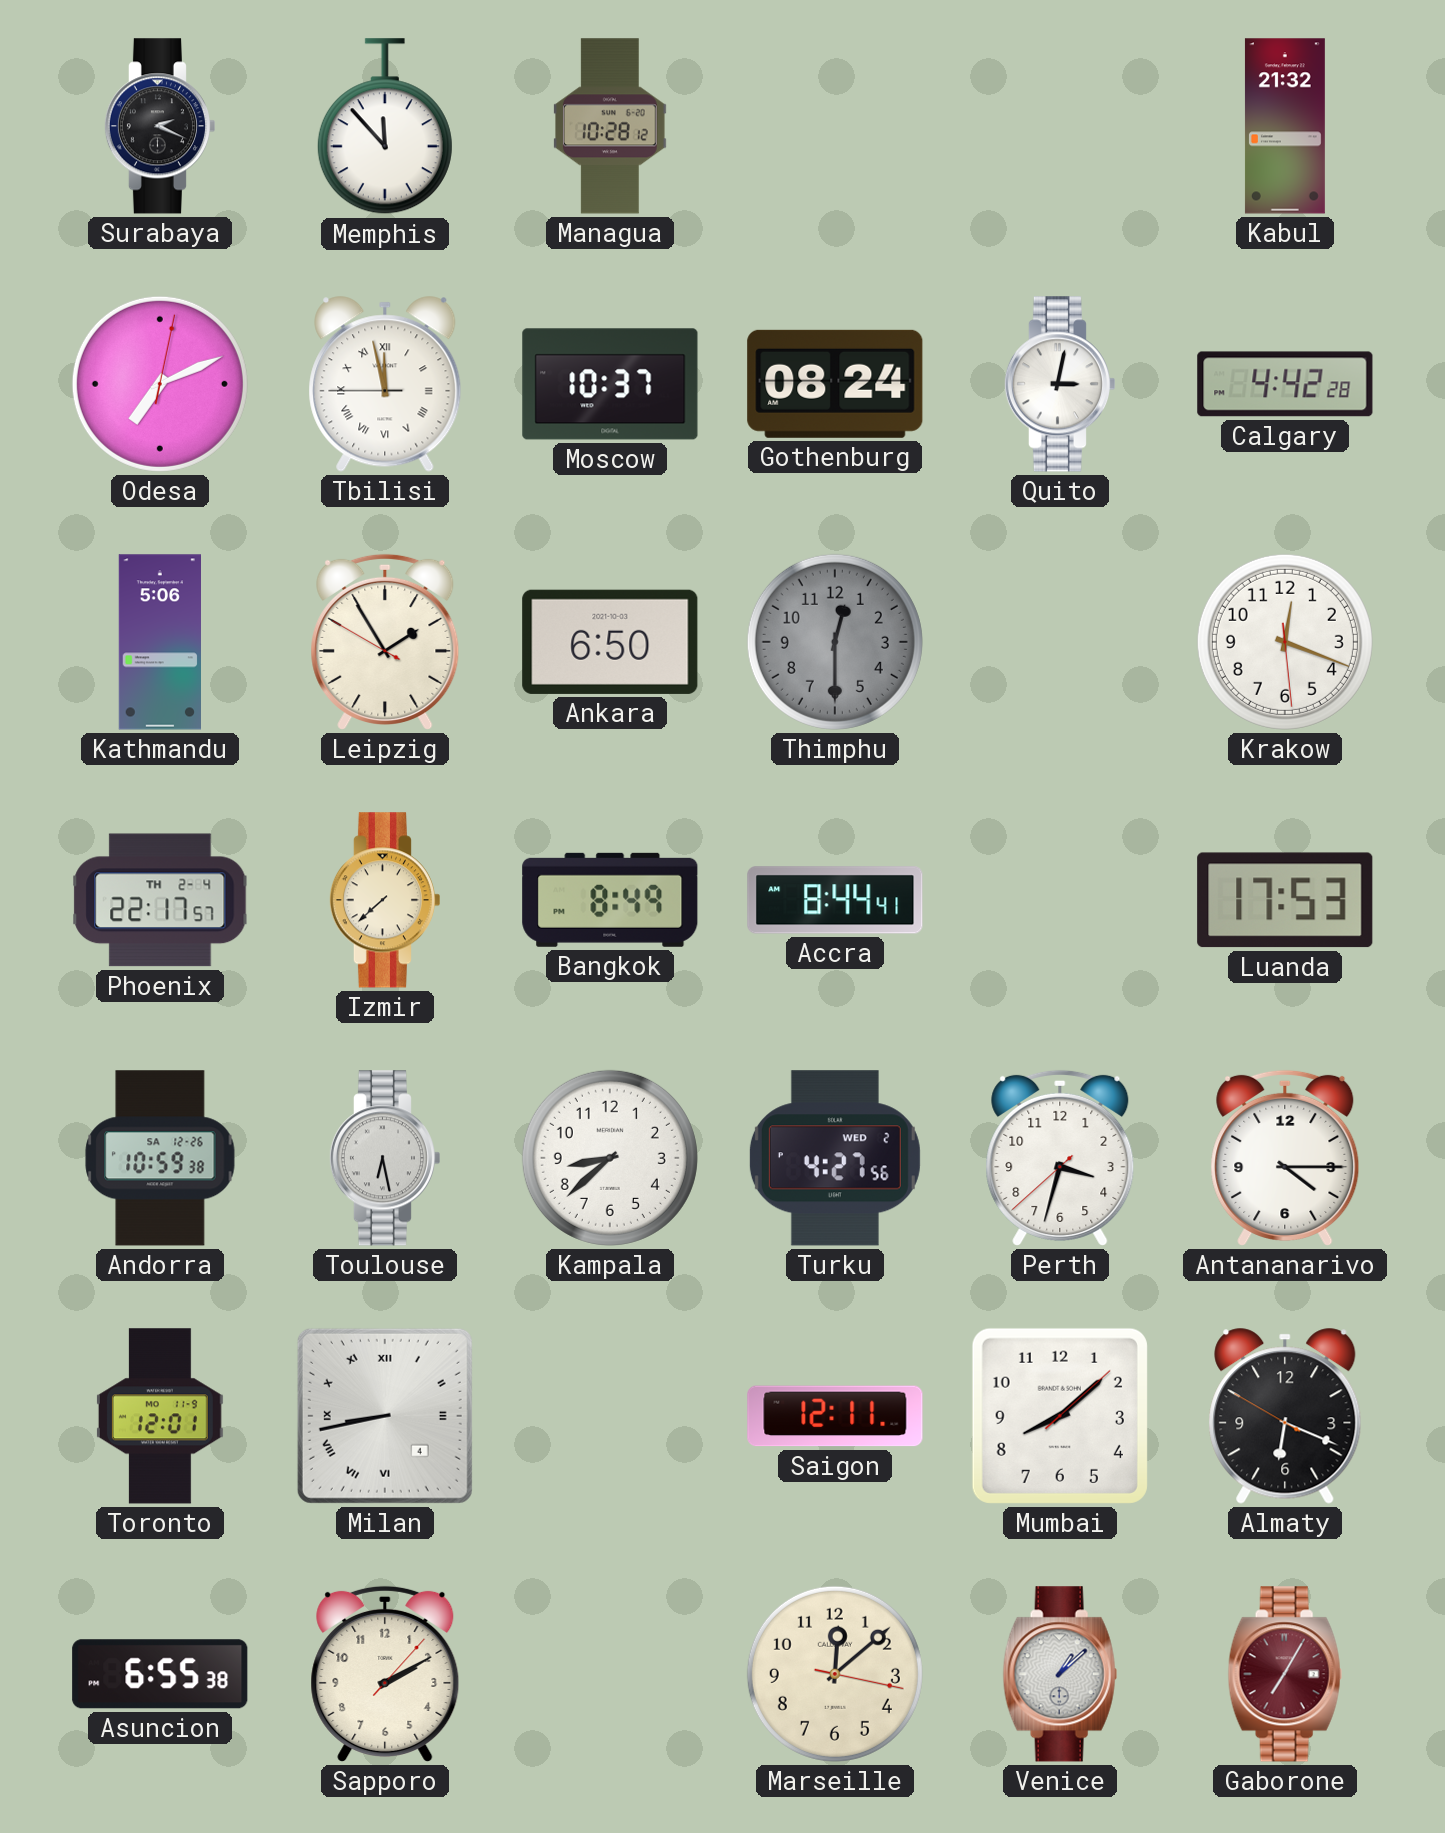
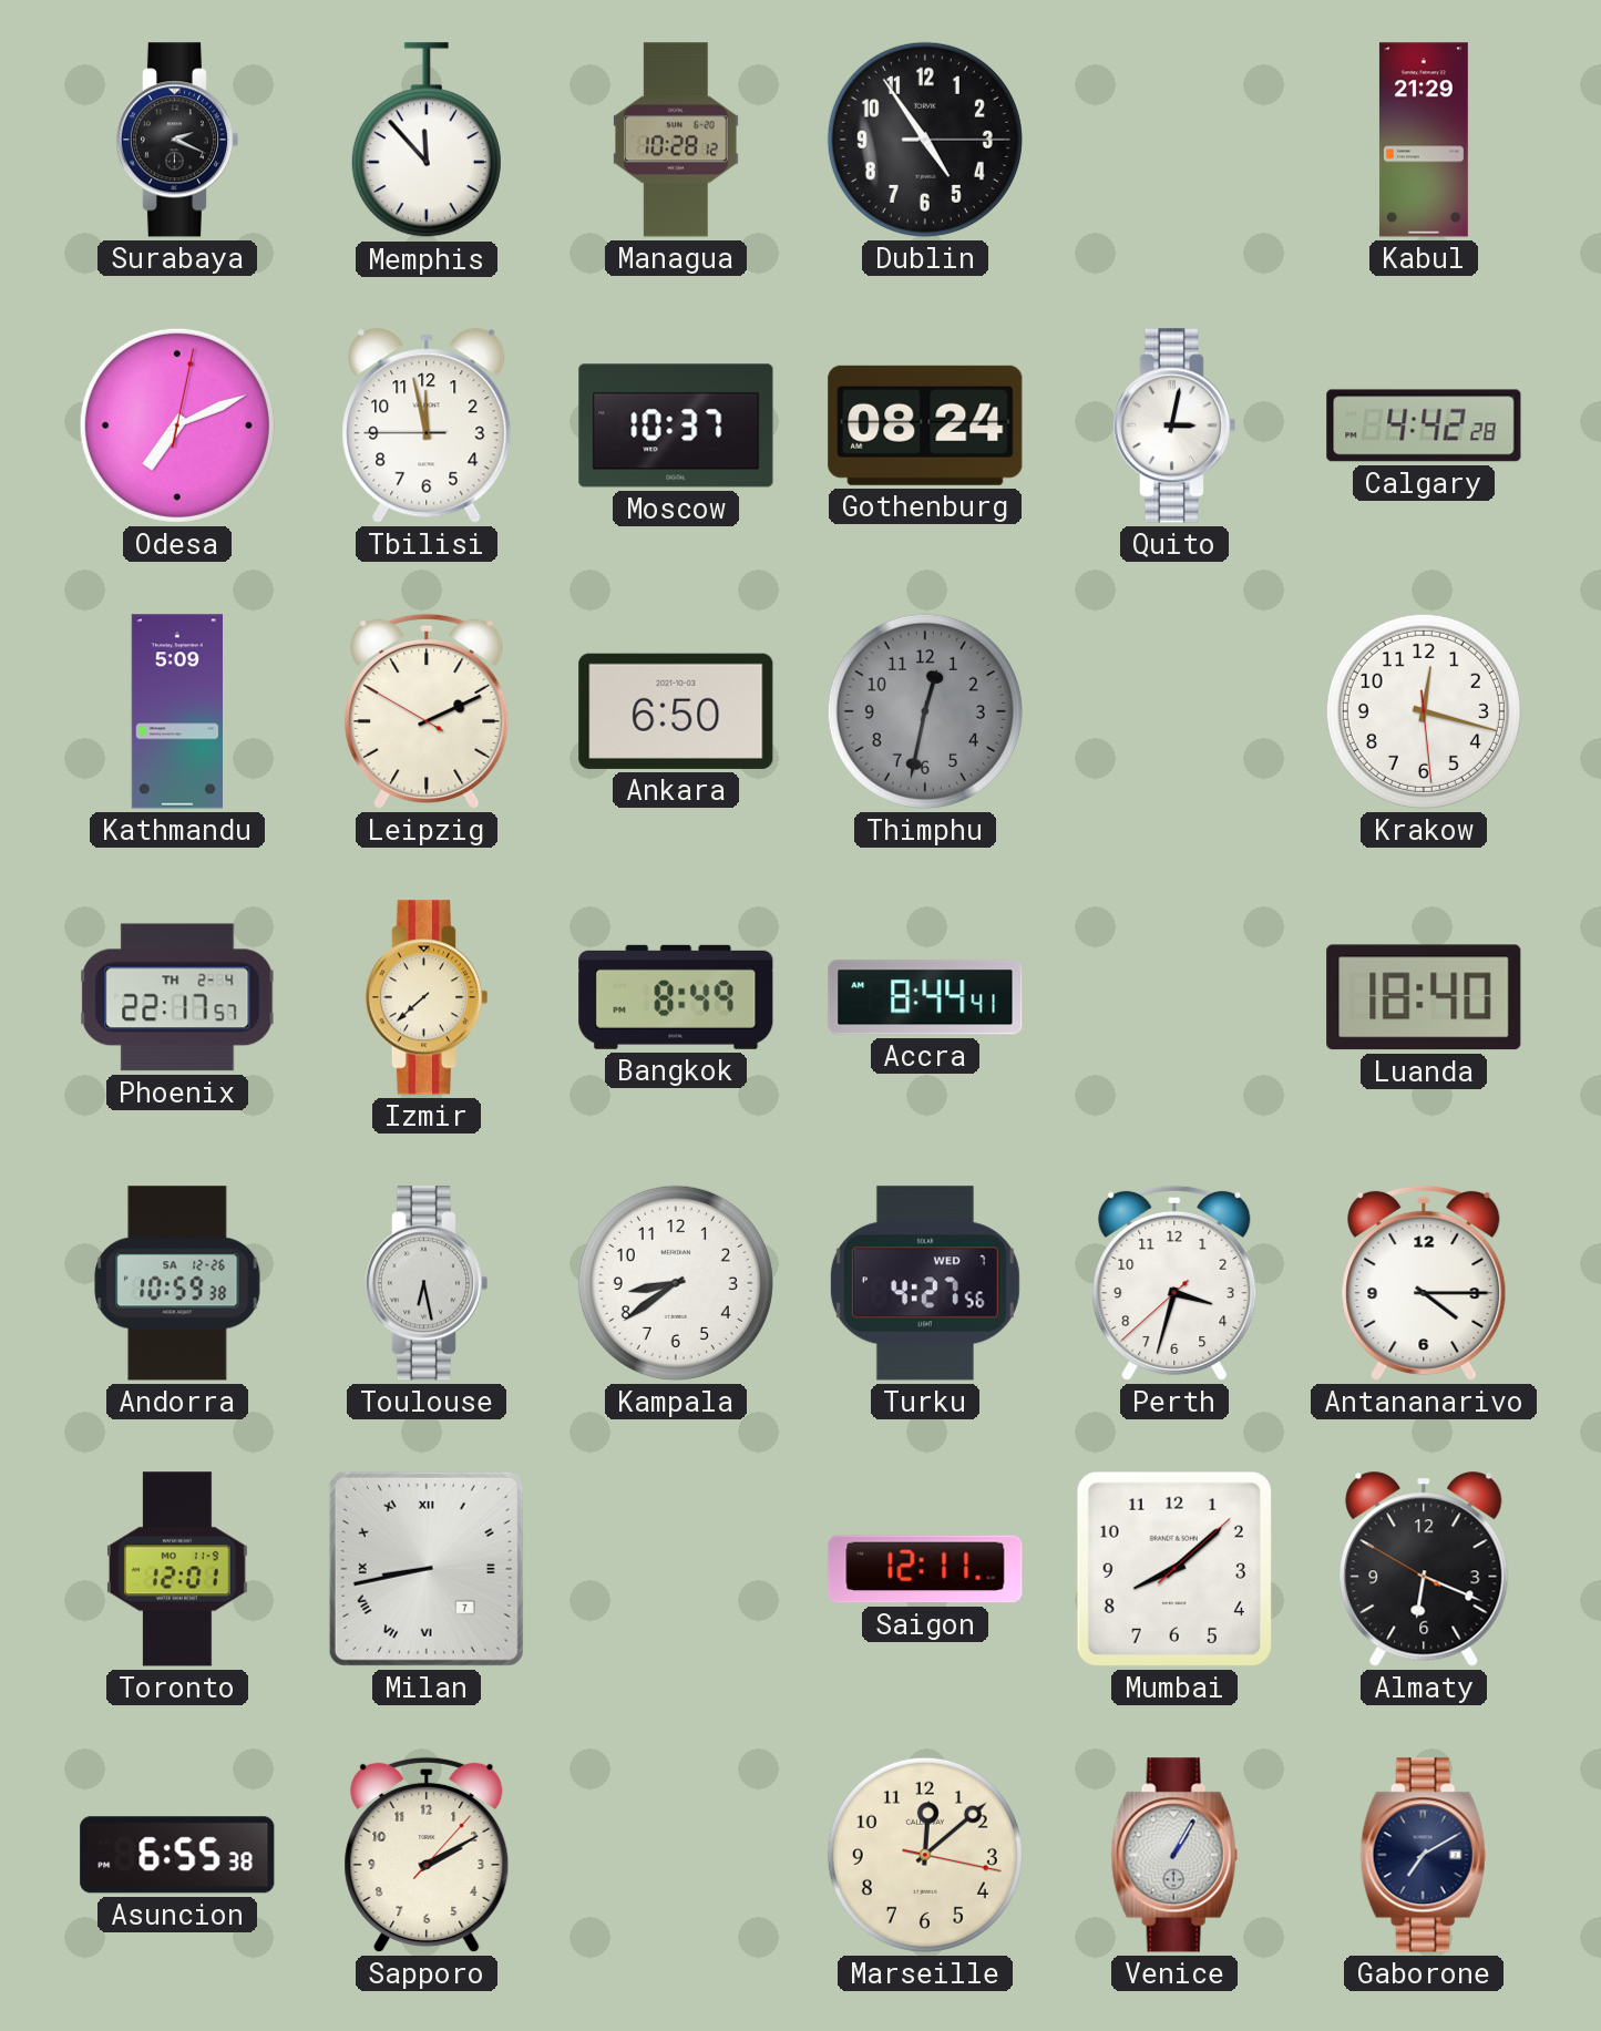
Dublin: none -> 4:54 (925, 140)
Kabul: 21:32 -> 21:29 (1424, 140)
Tbilisi numerals: Roman -> Arabic (427, 425)
Kathmandu: 5:06 -> 5:09 (176, 711)
Leipzig: 1:54 -> 2:10 (427, 711)
Thimphu: 12:30 -> 12:32 (925, 711)
Krakow: 12:18 -> 12:17 (1424, 711)
Luanda: 17:53 -> 18:40 (1424, 997)
Kampala: 8:38 -> 8:39 (676, 1283)
Turku date: WED 2 -> WED 7 (925, 1283)
Milan date: 4 -> 7 (427, 1569)
Venice: 1:08 -> 1:05 (1174, 1855)
Gaborone: 7:05 -> 7:10 (1424, 1855)
Gaborone dial: burgundy -> navy (1424, 1855)
